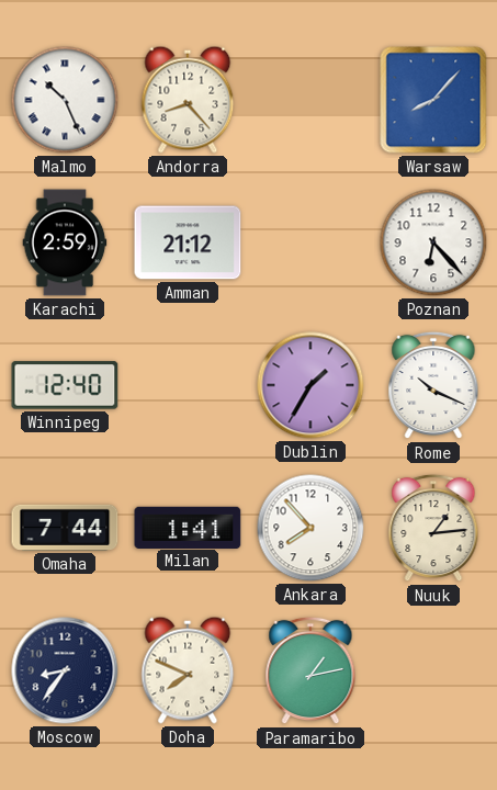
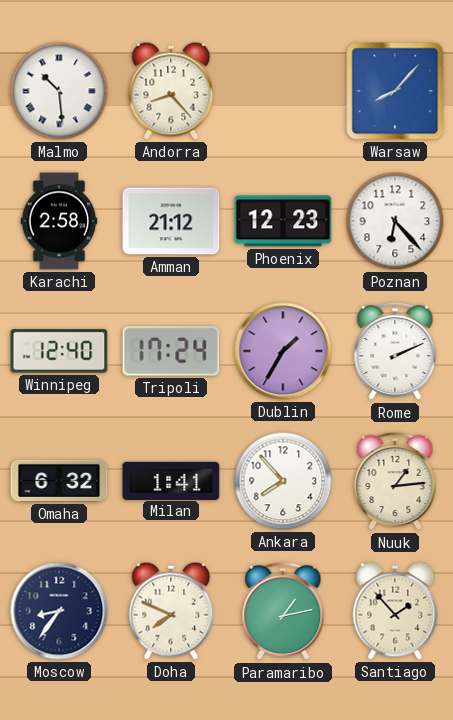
Malmo: 10:26 -> 10:29 (59, 91)
Karachi: 2:59 -> 2:58 (59, 221)
Phoenix: none -> 12:23 (283, 221)
Tripoli: none -> 17:24 (171, 351)
Rome: 10:19 -> 2:11 (395, 351)
Omaha: 7:44 -> 6:32 (59, 481)
Santiago: none -> 1:53 (395, 611)
